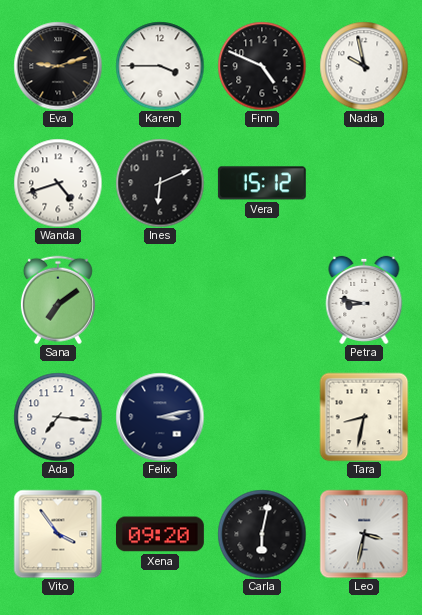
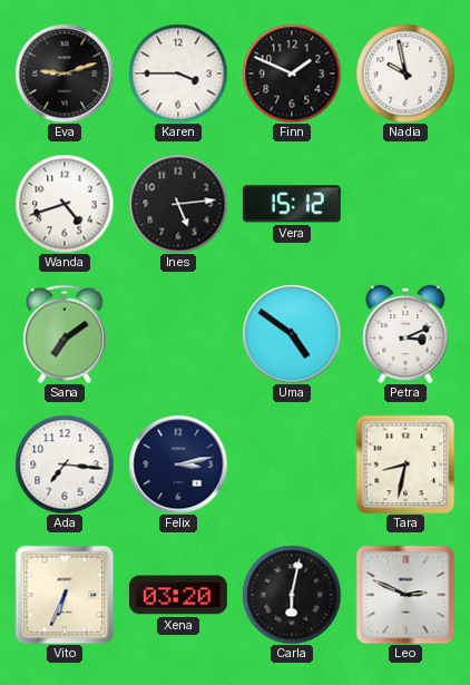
Finn: 4:49 -> 1:49 (292, 74)
Ines: 6:11 -> 5:14 (178, 204)
Uma: none -> 4:51 (292, 334)
Petra: 8:47 -> 3:11 (405, 334)
Vito: 3:54 -> 6:34 (65, 595)
Xena: 09:20 -> 03:20 (178, 595)
Leo: 3:32 -> 2:49 (405, 595)
